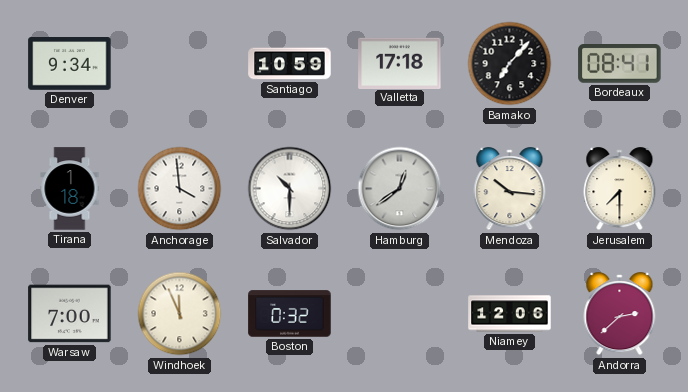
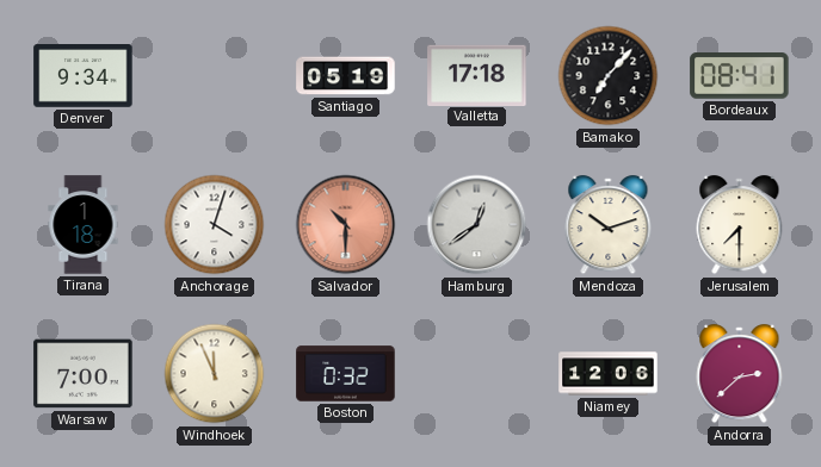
Santiago: 10:59 -> 05:19 (346, 76)
Anchorage: 3:59 -> 4:03 (215, 225)
Salvador dial: white -> salmon (346, 225)
Mendoza: 10:16 -> 10:12 (609, 225)
